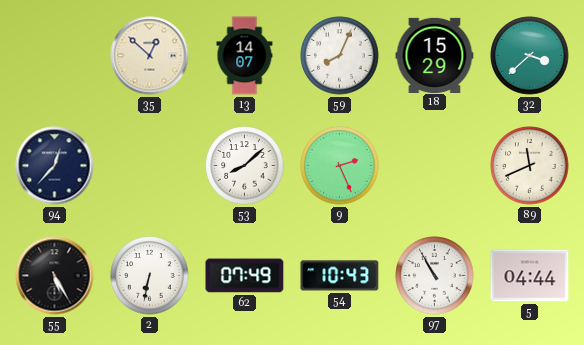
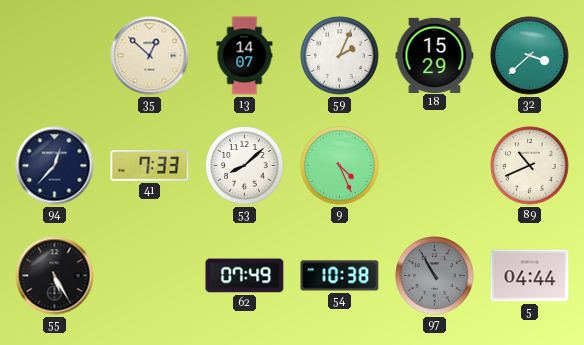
59: 8:04 -> 2:04 (340, 56)
41: none -> 7:33 (150, 166)
9: 2:26 -> 4:26 (340, 166)
89: 11:41 -> 10:41 (530, 166)
2: 6:32 -> none (150, 276)
54: 10:43 -> 10:38 (340, 276)
97 dial: white -> grey (435, 276)
